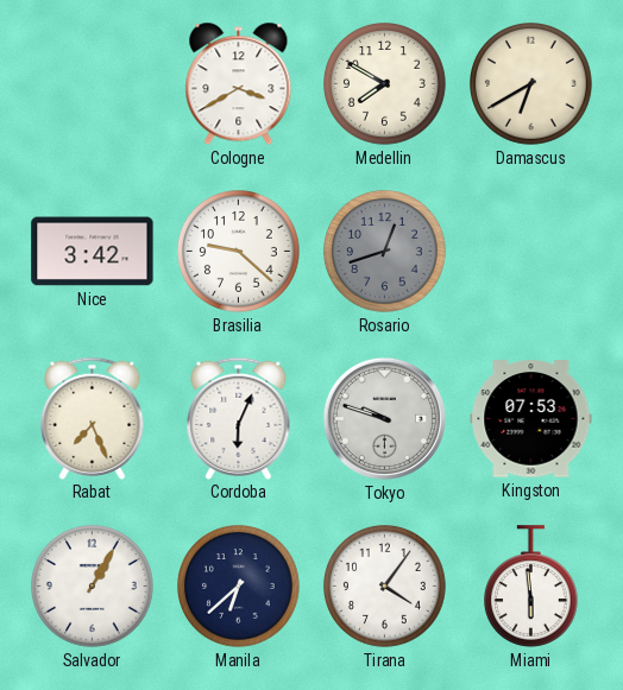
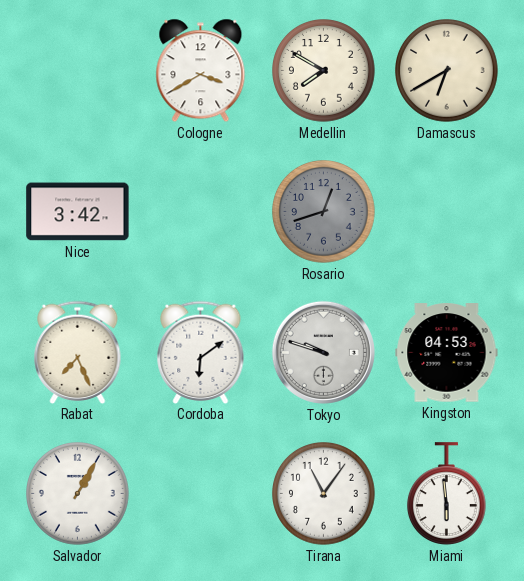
Brasilia: 9:22 -> none (239, 252)
Cordoba: 6:04 -> 6:09 (201, 352)
Kingston: 07:53 -> 04:53 (447, 353)
Manila: 6:38 -> none (239, 587)
Tirana: 4:06 -> 11:06 (324, 494)
